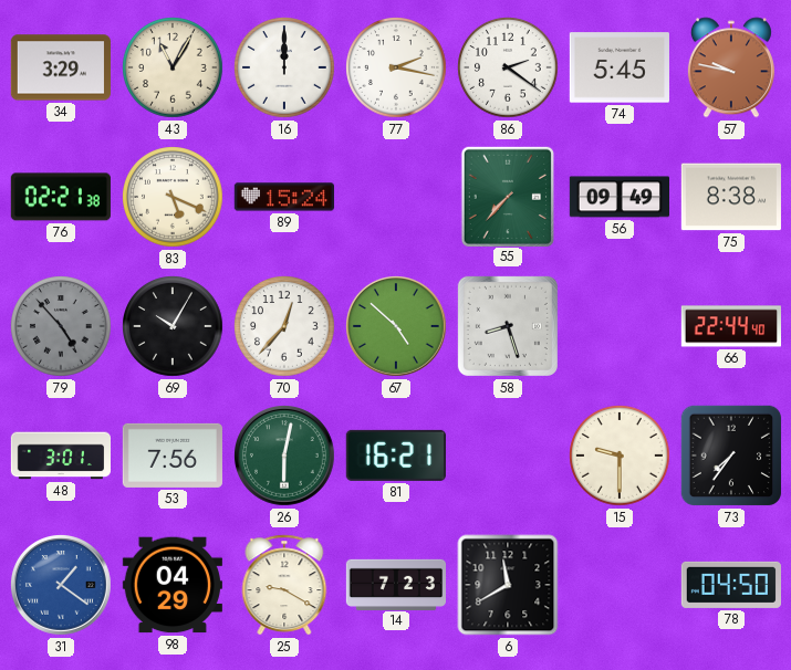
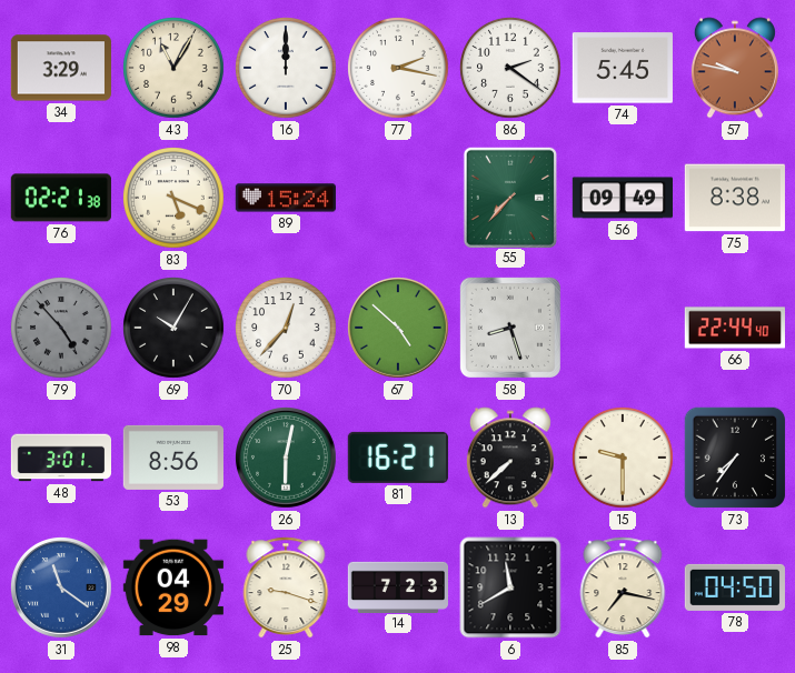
53: 7:56 -> 8:56 (173, 458)
13: none -> 7:38 (510, 458)
31: 1:21 -> 11:21 (62, 589)
25: 9:20 -> 9:18 (286, 587)
85: none -> 7:17 (623, 587)
